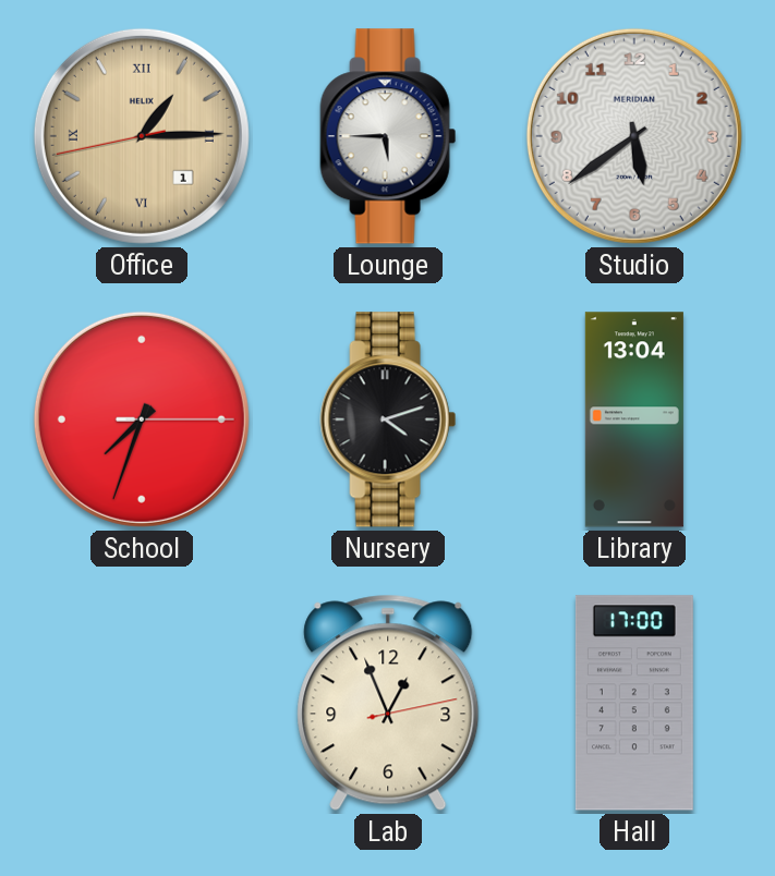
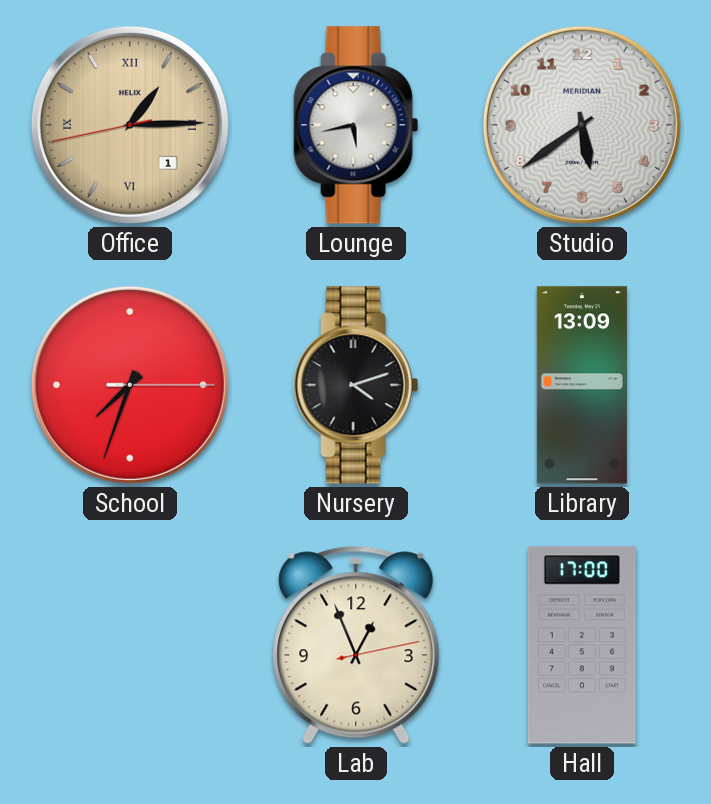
Lounge: 5:45 -> 5:43 (356, 125)
Library: 13:04 -> 13:09 (582, 385)
